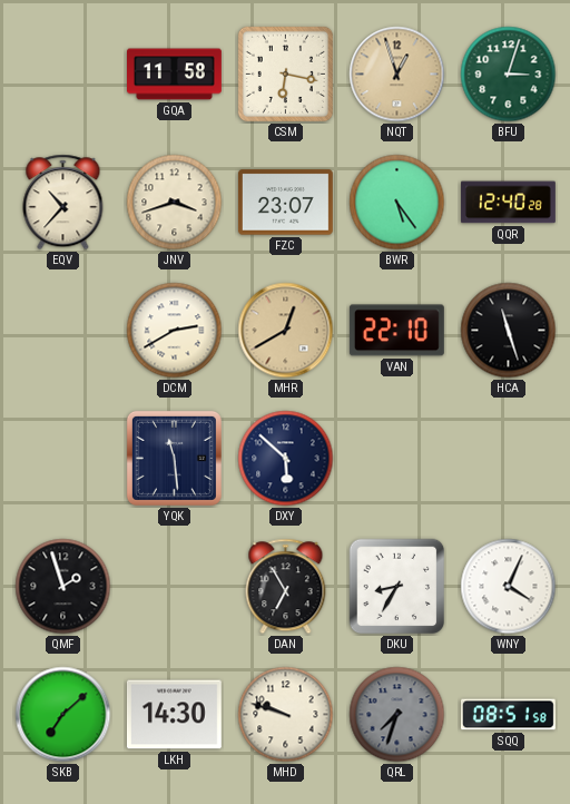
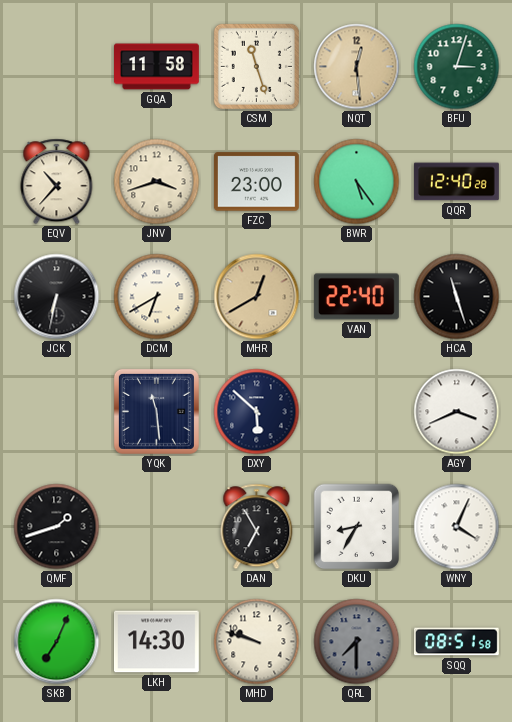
CSM: 6:17 -> 11:27 (256, 66)
NQT: 12:57 -> 12:29 (357, 67)
FZC: 23:07 -> 23:00 (256, 182)
JCK: none -> 6:32 (57, 297)
DCM: 2:40 -> 6:40 (157, 297)
VAN: 22:10 -> 22:40 (356, 297)
AGY: none -> 3:41 (457, 412)
QMF: 1:57 -> 1:42 (57, 527)
SKB: 7:08 -> 7:04 (57, 642)
QRL: 7:33 -> 7:30 (357, 642)
